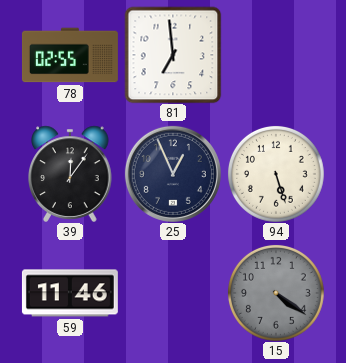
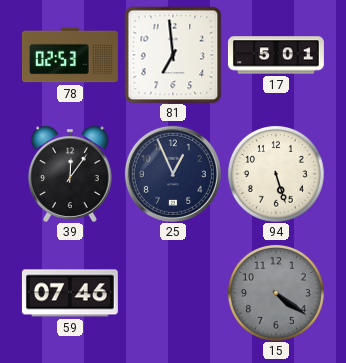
78: 02:55 -> 02:53 (70, 55)
17: none -> 5:01 (276, 55)
59: 11:46 -> 07:46 (70, 293)
